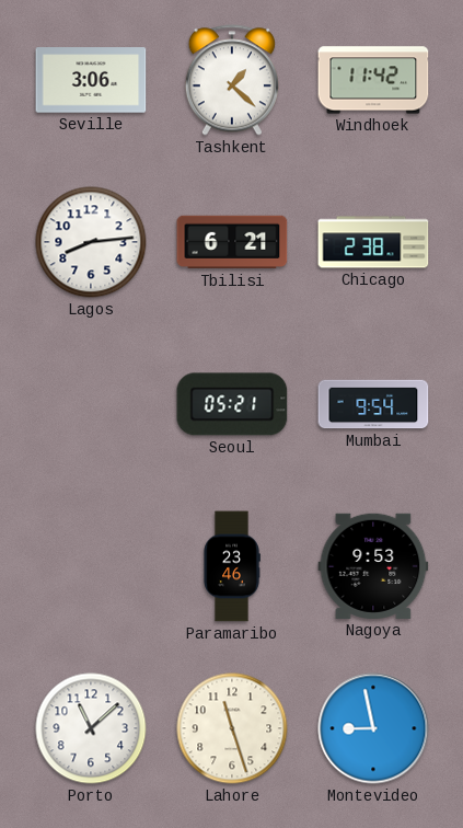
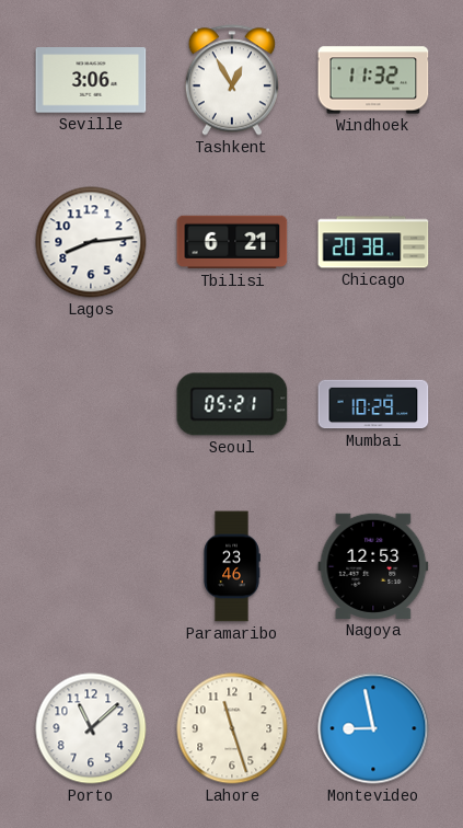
Tashkent: 1:22 -> 12:55 (232, 80)
Windhoek: 11:42 -> 11:32 (373, 80)
Chicago: 2:38 -> 20:38 (373, 242)
Mumbai: 9:54 -> 10:29 (373, 404)
Nagoya: 9:53 -> 12:53 (373, 566)
